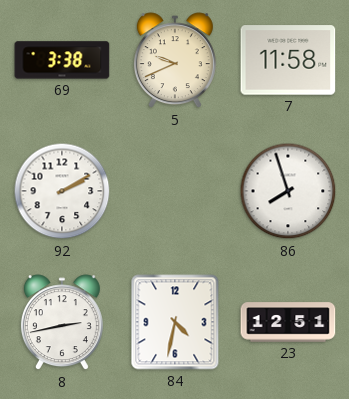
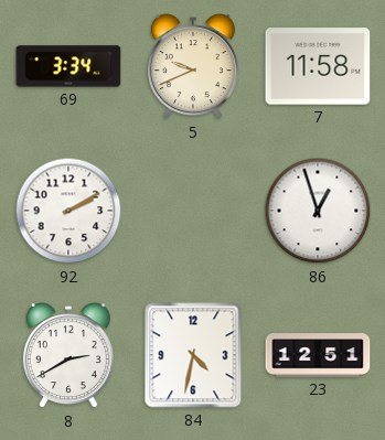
69: 3:38 -> 3:34 (68, 66)
86: 7:57 -> 12:57 (318, 211)
8: 2:43 -> 2:40 (68, 356)
